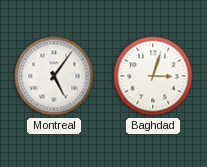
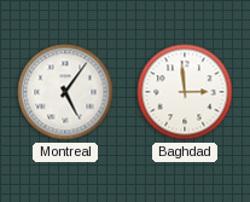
Baghdad: 3:03 -> 2:59 (185, 92)
